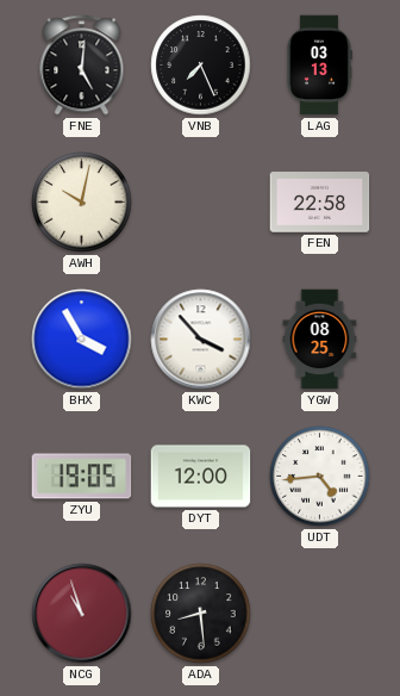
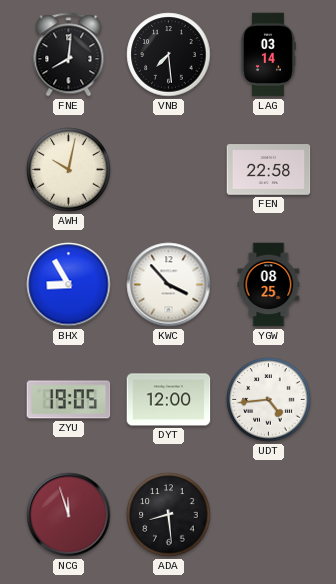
FNE: 5:01 -> 8:01 (69, 55)
VNB: 7:26 -> 7:29 (169, 55)
LAG: 03:13 -> 03:14 (268, 55)
BHX: 3:55 -> 8:55 (69, 285)
NCG: 10:57 -> 11:57 (69, 515)
